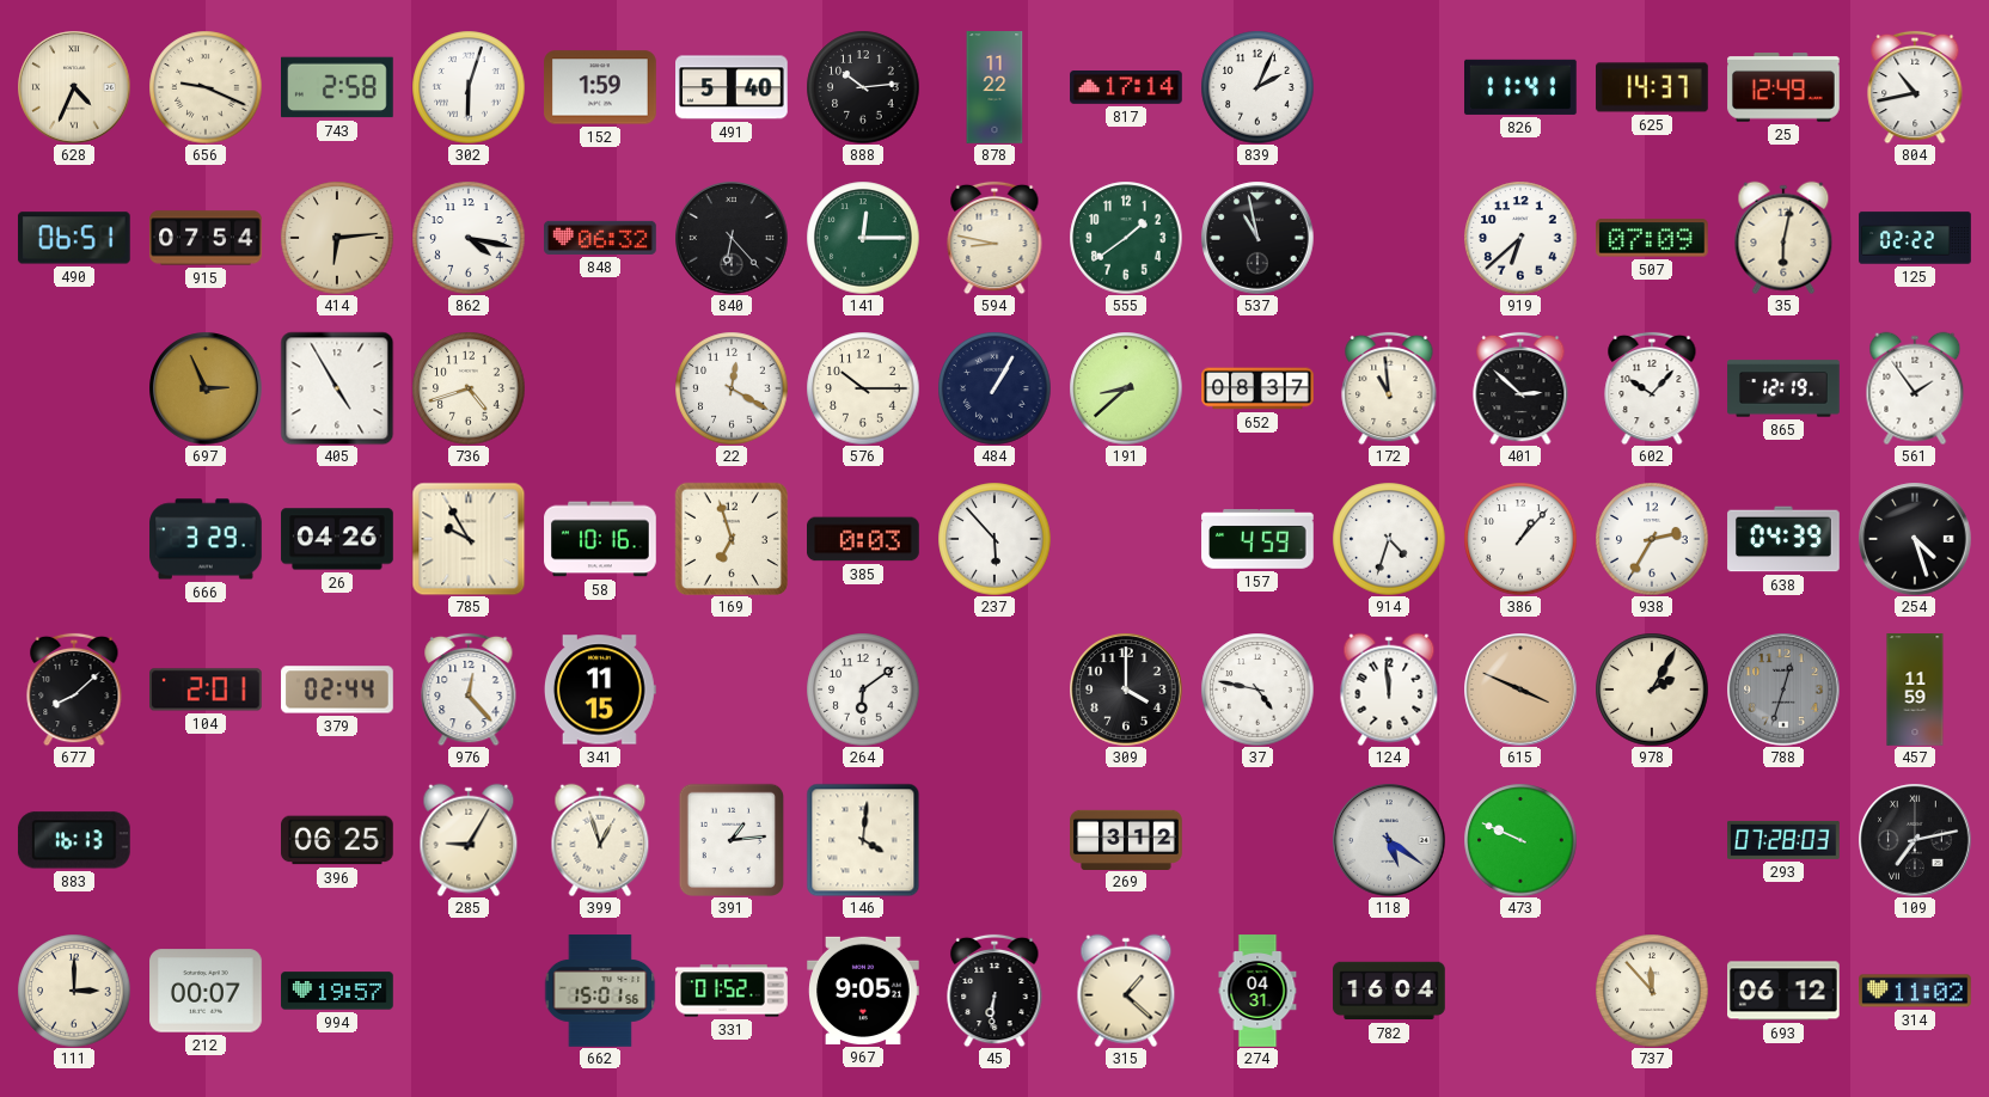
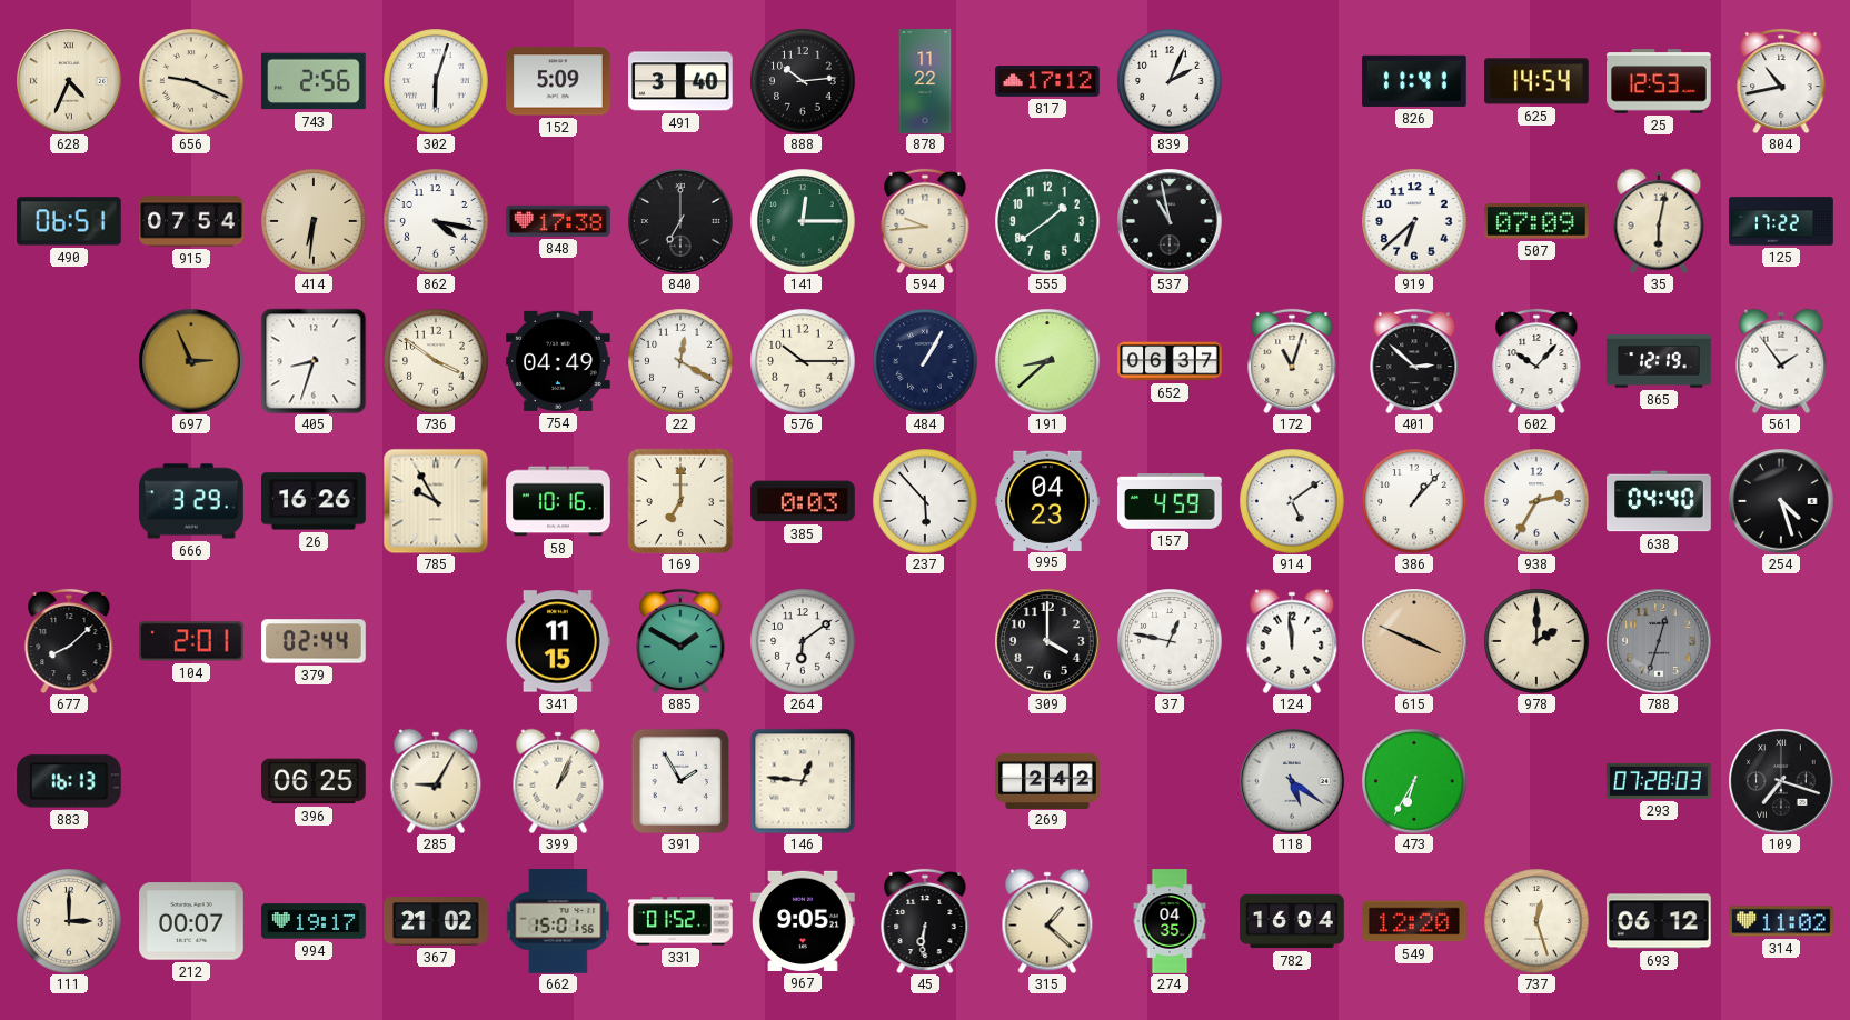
743: 2:58 -> 2:56 (315, 81)
152: 1:59 -> 5:09 (558, 81)
491: 5:40 -> 3:40 (682, 81)
817: 17:14 -> 17:12 (1047, 81)
625: 14:37 -> 14:54 (1536, 81)
25: 12:49 -> 12:53 (1660, 81)
414: 6:14 -> 6:31 (314, 221)
848: 06:32 -> 17:38 (558, 221)
840: 6:23 -> 7:00 (680, 221)
594: 8:47 -> 9:44 (925, 221)
125: 02:22 -> 17:22 (1781, 221)
405: 4:55 -> 8:33 (314, 361)
736: 4:42 -> 3:51 (436, 361)
754: none -> 04:49 (559, 361)
652: 08:37 -> 06:37 (1170, 361)
172: 10:59 -> 11:03 (1292, 361)
26: 04:26 -> 16:26 (314, 501)
169: 6:57 -> 7:00 (679, 500)
995: none -> 04:23 (1048, 500)
914: 4:33 -> 5:09 (1292, 501)
638: 04:39 -> 04:40 (1659, 501)
976: 12:23 -> none (469, 690)
885: none -> 1:50 (680, 641)
37: 4:47 -> 12:47 (1170, 641)
978: 2:05 -> 2:00 (1536, 641)
457: 11:59 -> none (1915, 690)
399: 12:57 -> 1:04 (558, 781)
391: 1:14 -> 1:55 (679, 780)
146: 4:01 -> 12:46 (803, 781)
269: 3:12 -> 2:42 (1047, 780)
473: 9:49 -> 6:35 (1414, 781)
109: 7:13 -> 7:18 (1781, 781)
994: 19:57 -> 19:17 (314, 921)
367: none -> 21:02 (436, 921)
274: 04:31 -> 04:35 (1170, 921)
549: none -> 12:20 (1415, 921)
737: 11:53 -> 12:27 (1536, 921)
